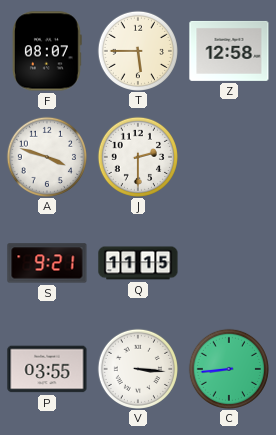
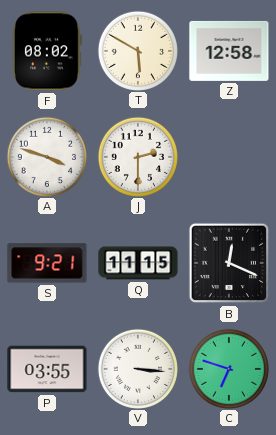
F: 08:07 -> 08:02 (47, 51)
T: 5:45 -> 5:50 (138, 50)
B: none -> 12:19 (229, 263)
C: 8:44 -> 6:48 (229, 368)
